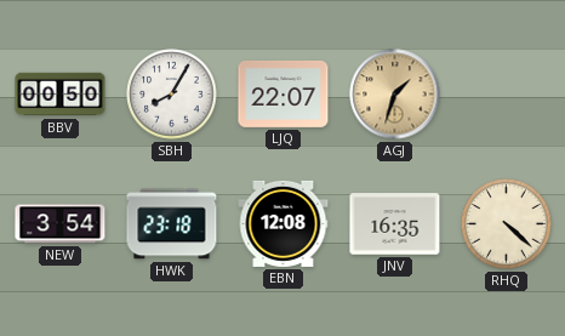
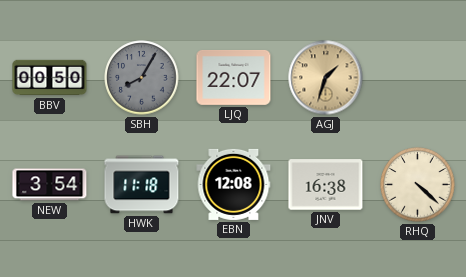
SBH dial: white -> grey (142, 78)
HWK: 23:18 -> 11:18 (142, 185)
JNV: 16:35 -> 16:38 (326, 185)
